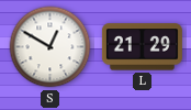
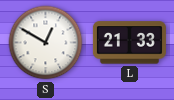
L: 21:29 -> 21:33 (129, 43)
